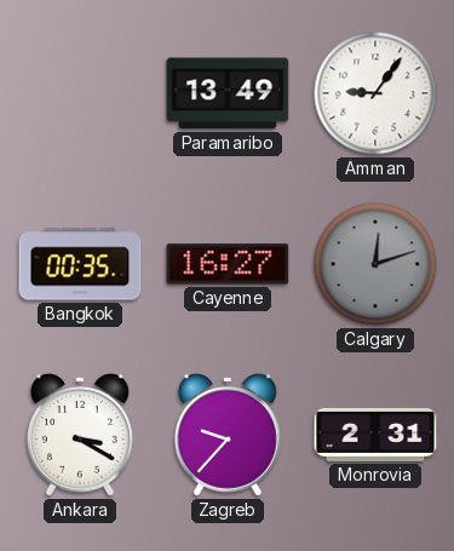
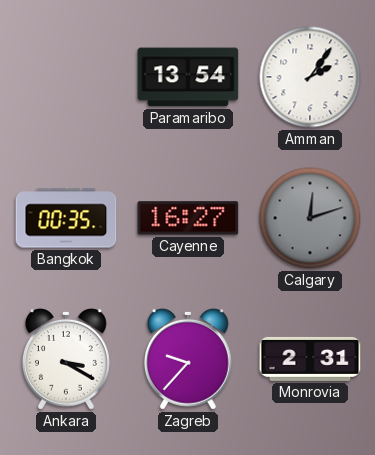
Paramaribo: 13:49 -> 13:54 (188, 77)
Amman: 9:06 -> 2:06 (310, 77)
